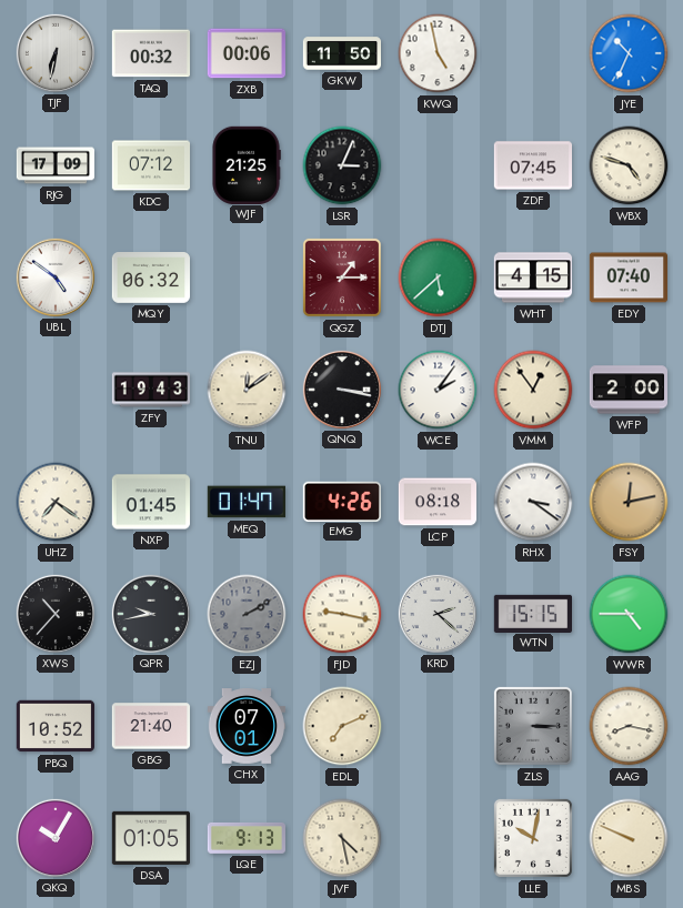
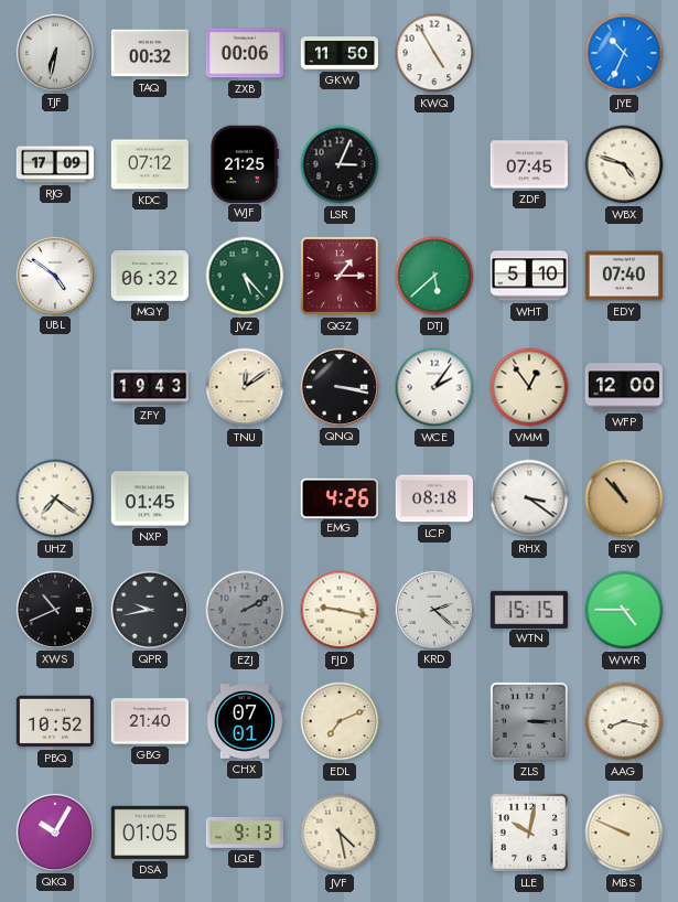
KWQ: 4:58 -> 4:55 (434, 53)
JVZ: none -> 5:23 (245, 276)
WHT: 4:15 -> 5:10 (528, 276)
WFP: 2:00 -> 12:00 (623, 387)
MEQ: 01:47 -> none (245, 502)
FSY: 12:13 -> 10:53 (624, 498)
XWS: 10:37 -> 10:41 (54, 609)
